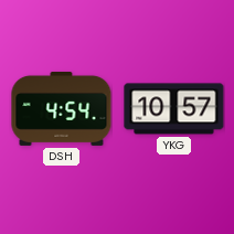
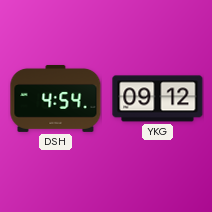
YKG: 10:57 -> 09:12 (158, 99)
